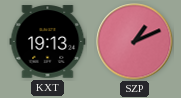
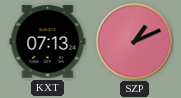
KXT: 19:13 -> 07:13 (48, 42)
